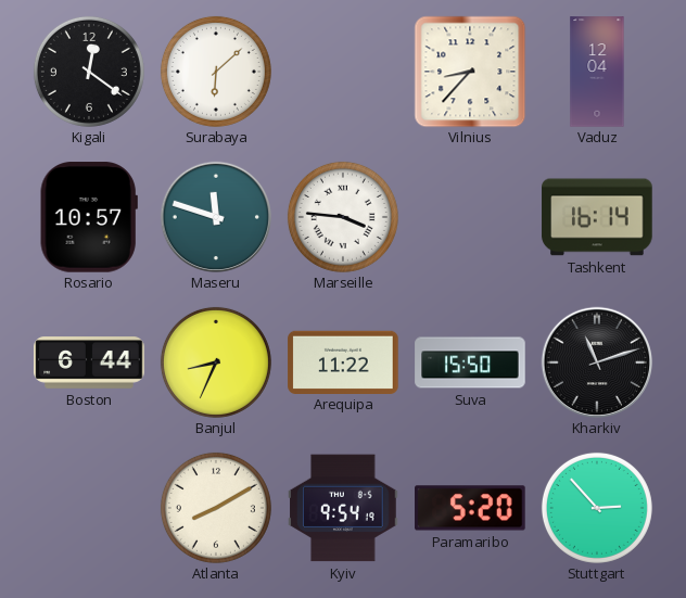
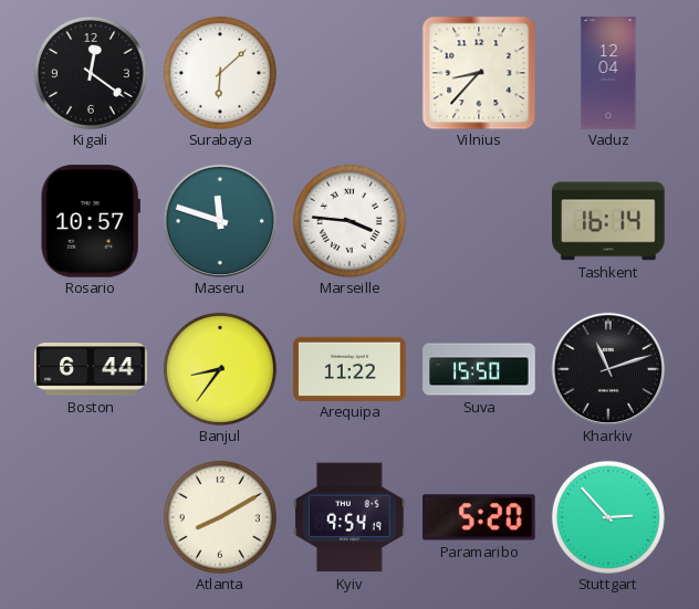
Banjul: 8:34 -> 8:36 (220, 369)
